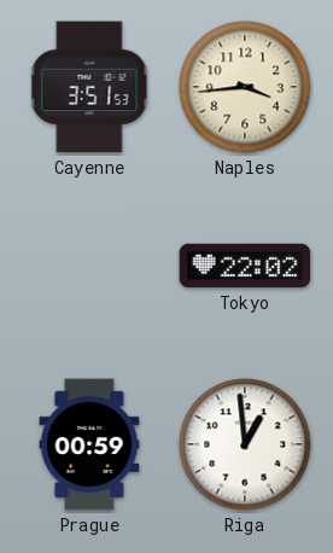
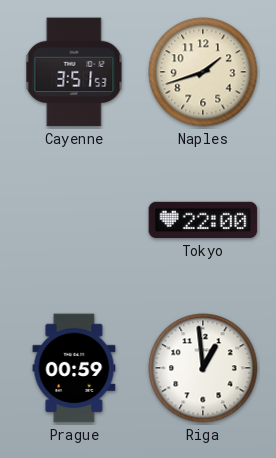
Naples: 3:44 -> 1:42 (203, 72)
Tokyo: 22:02 -> 22:00 (203, 220)
